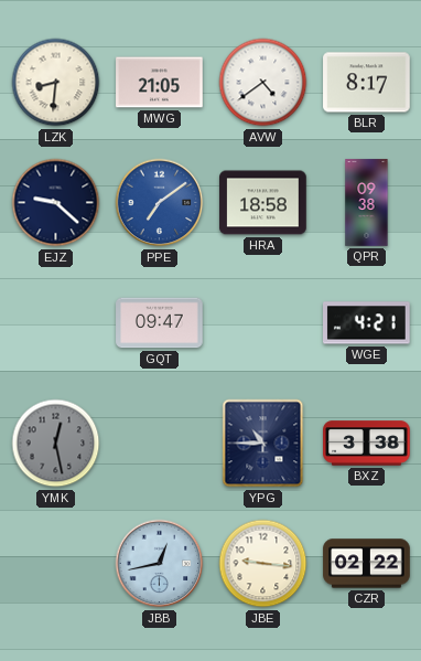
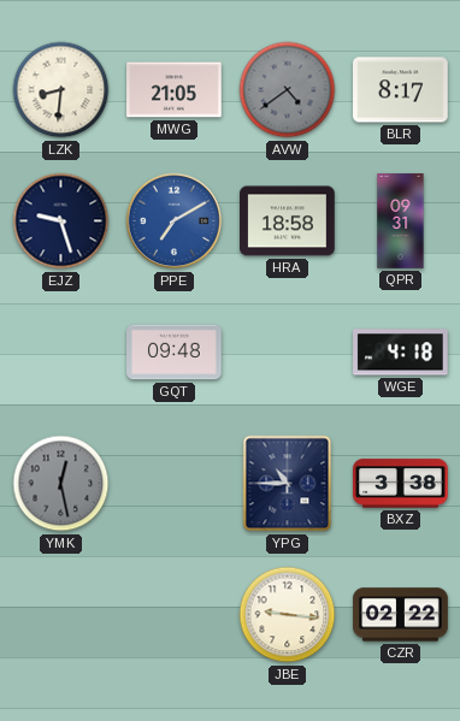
AVW dial: white -> grey (288, 90)
EJZ: 9:22 -> 9:27 (61, 221)
PPE: 7:09 -> 7:10 (175, 221)
QPR: 09:38 -> 09:31 (401, 221)
GQT: 09:47 -> 09:48 (175, 353)
WGE: 4:21 -> 4:18 (401, 353)
JBB: 12:43 -> none (160, 564)
